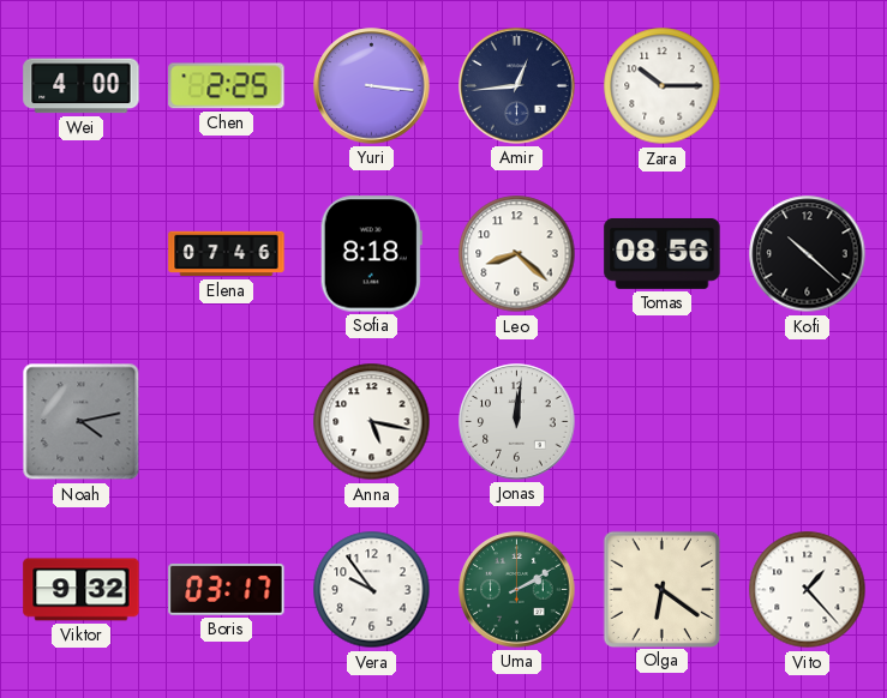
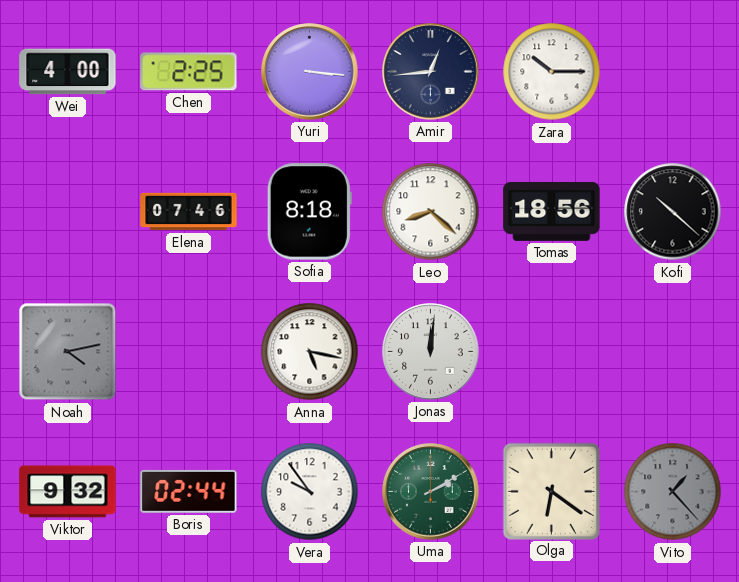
Tomas: 08:56 -> 18:56 (552, 211)
Boris: 03:17 -> 02:44 (189, 491)
Vito dial: white -> grey (673, 492)
